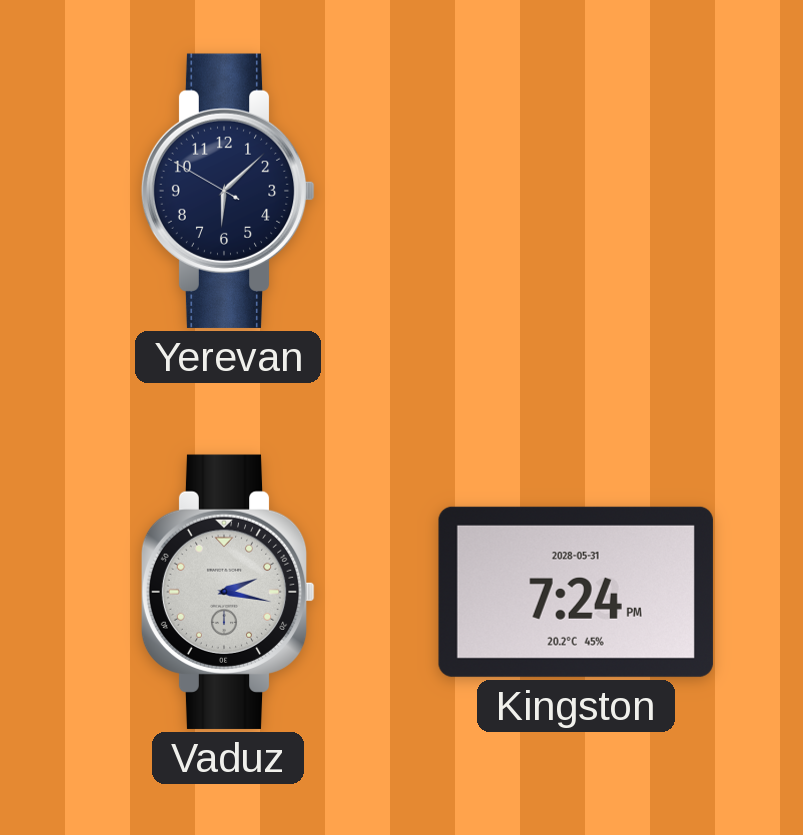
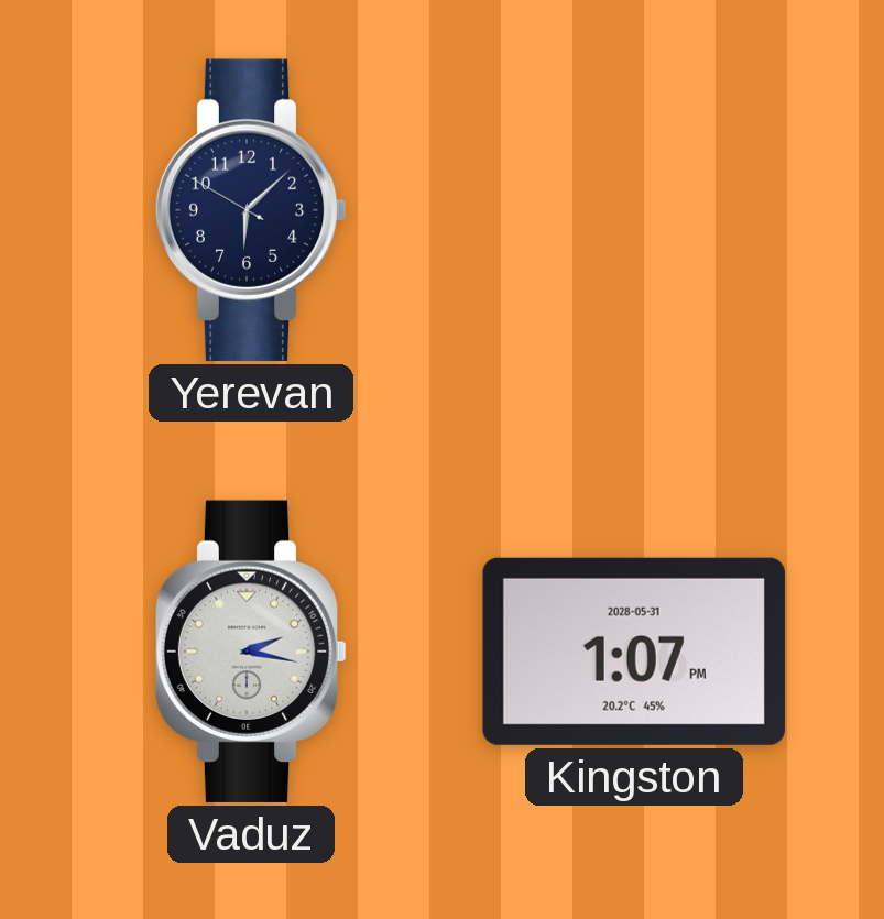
Kingston: 7:24 -> 1:07 (634, 652)
